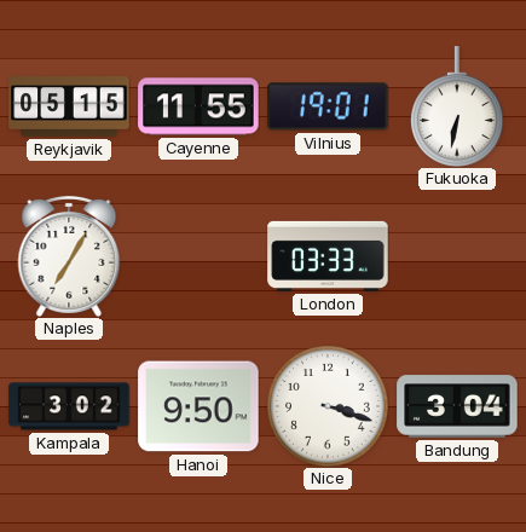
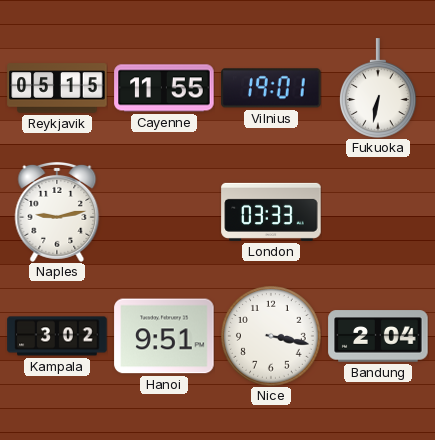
Naples: 7:05 -> 9:13 (57, 212)
Hanoi: 9:50 -> 9:51 (164, 336)
Nice: 3:18 -> 3:17 (272, 337)
Bandung: 3:04 -> 2:04 (378, 336)
